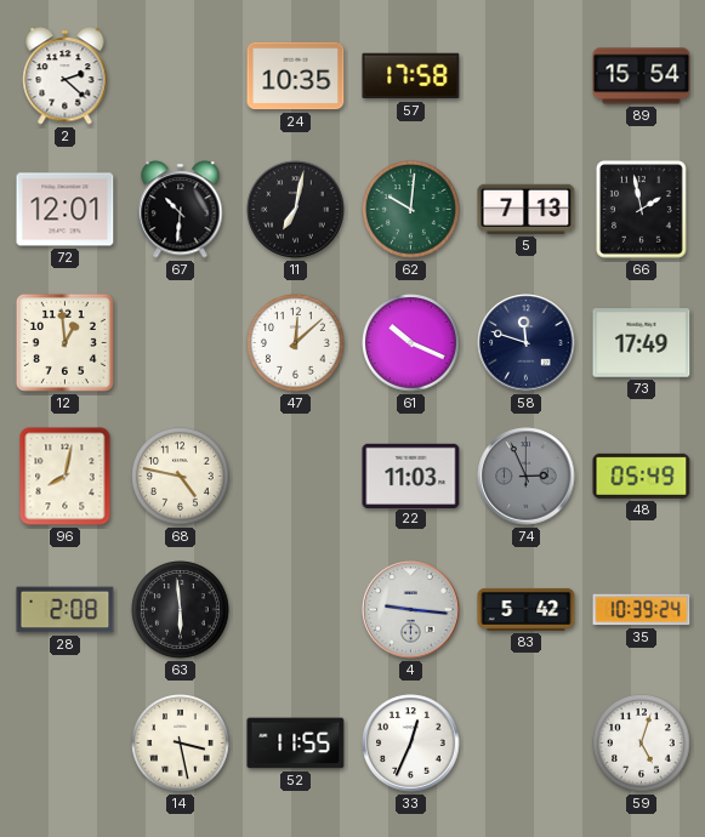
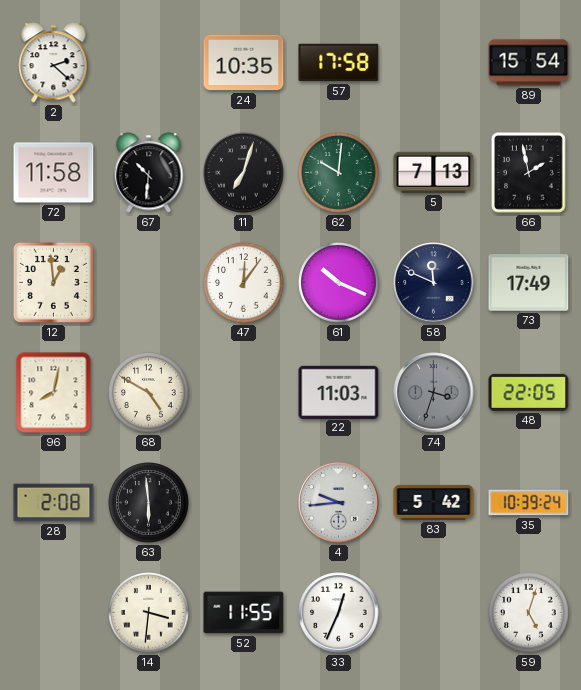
72: 12:01 -> 11:58 (54, 173)
11: 7:02 -> 7:03 (244, 173)
47: 12:08 -> 12:06 (244, 283)
58: 11:48 -> 11:49 (434, 283)
68: 4:47 -> 4:50 (149, 393)
74: 2:56 -> 3:33 (434, 393)
48: 05:49 -> 22:05 (529, 392)
4: 9:16 -> 9:44 (339, 503)
14: 3:28 -> 3:31 (149, 613)
